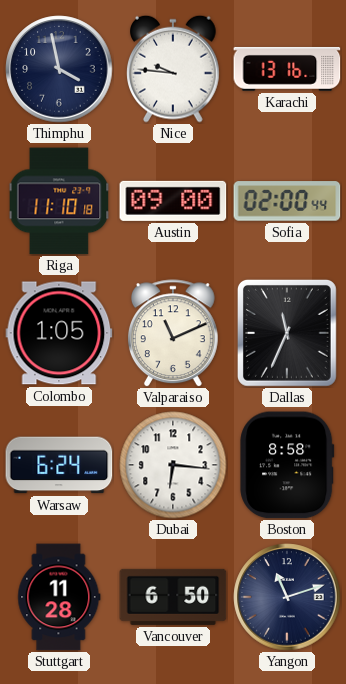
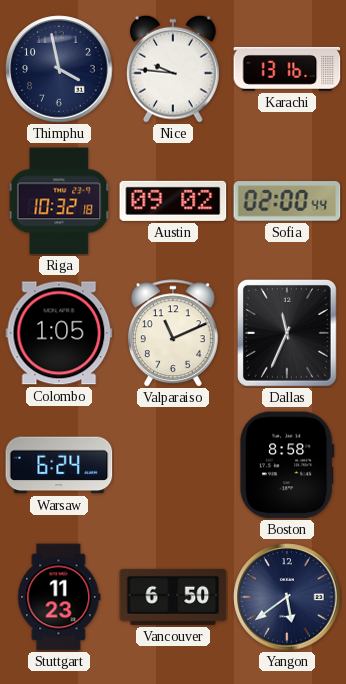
Riga: 11:10 -> 10:32 (59, 201)
Austin: 09:00 -> 09:02 (173, 201)
Dubai: 6:16 -> none (173, 465)
Stuttgart: 11:28 -> 11:23 (59, 597)
Yangon: 11:12 -> 5:39 (287, 597)
